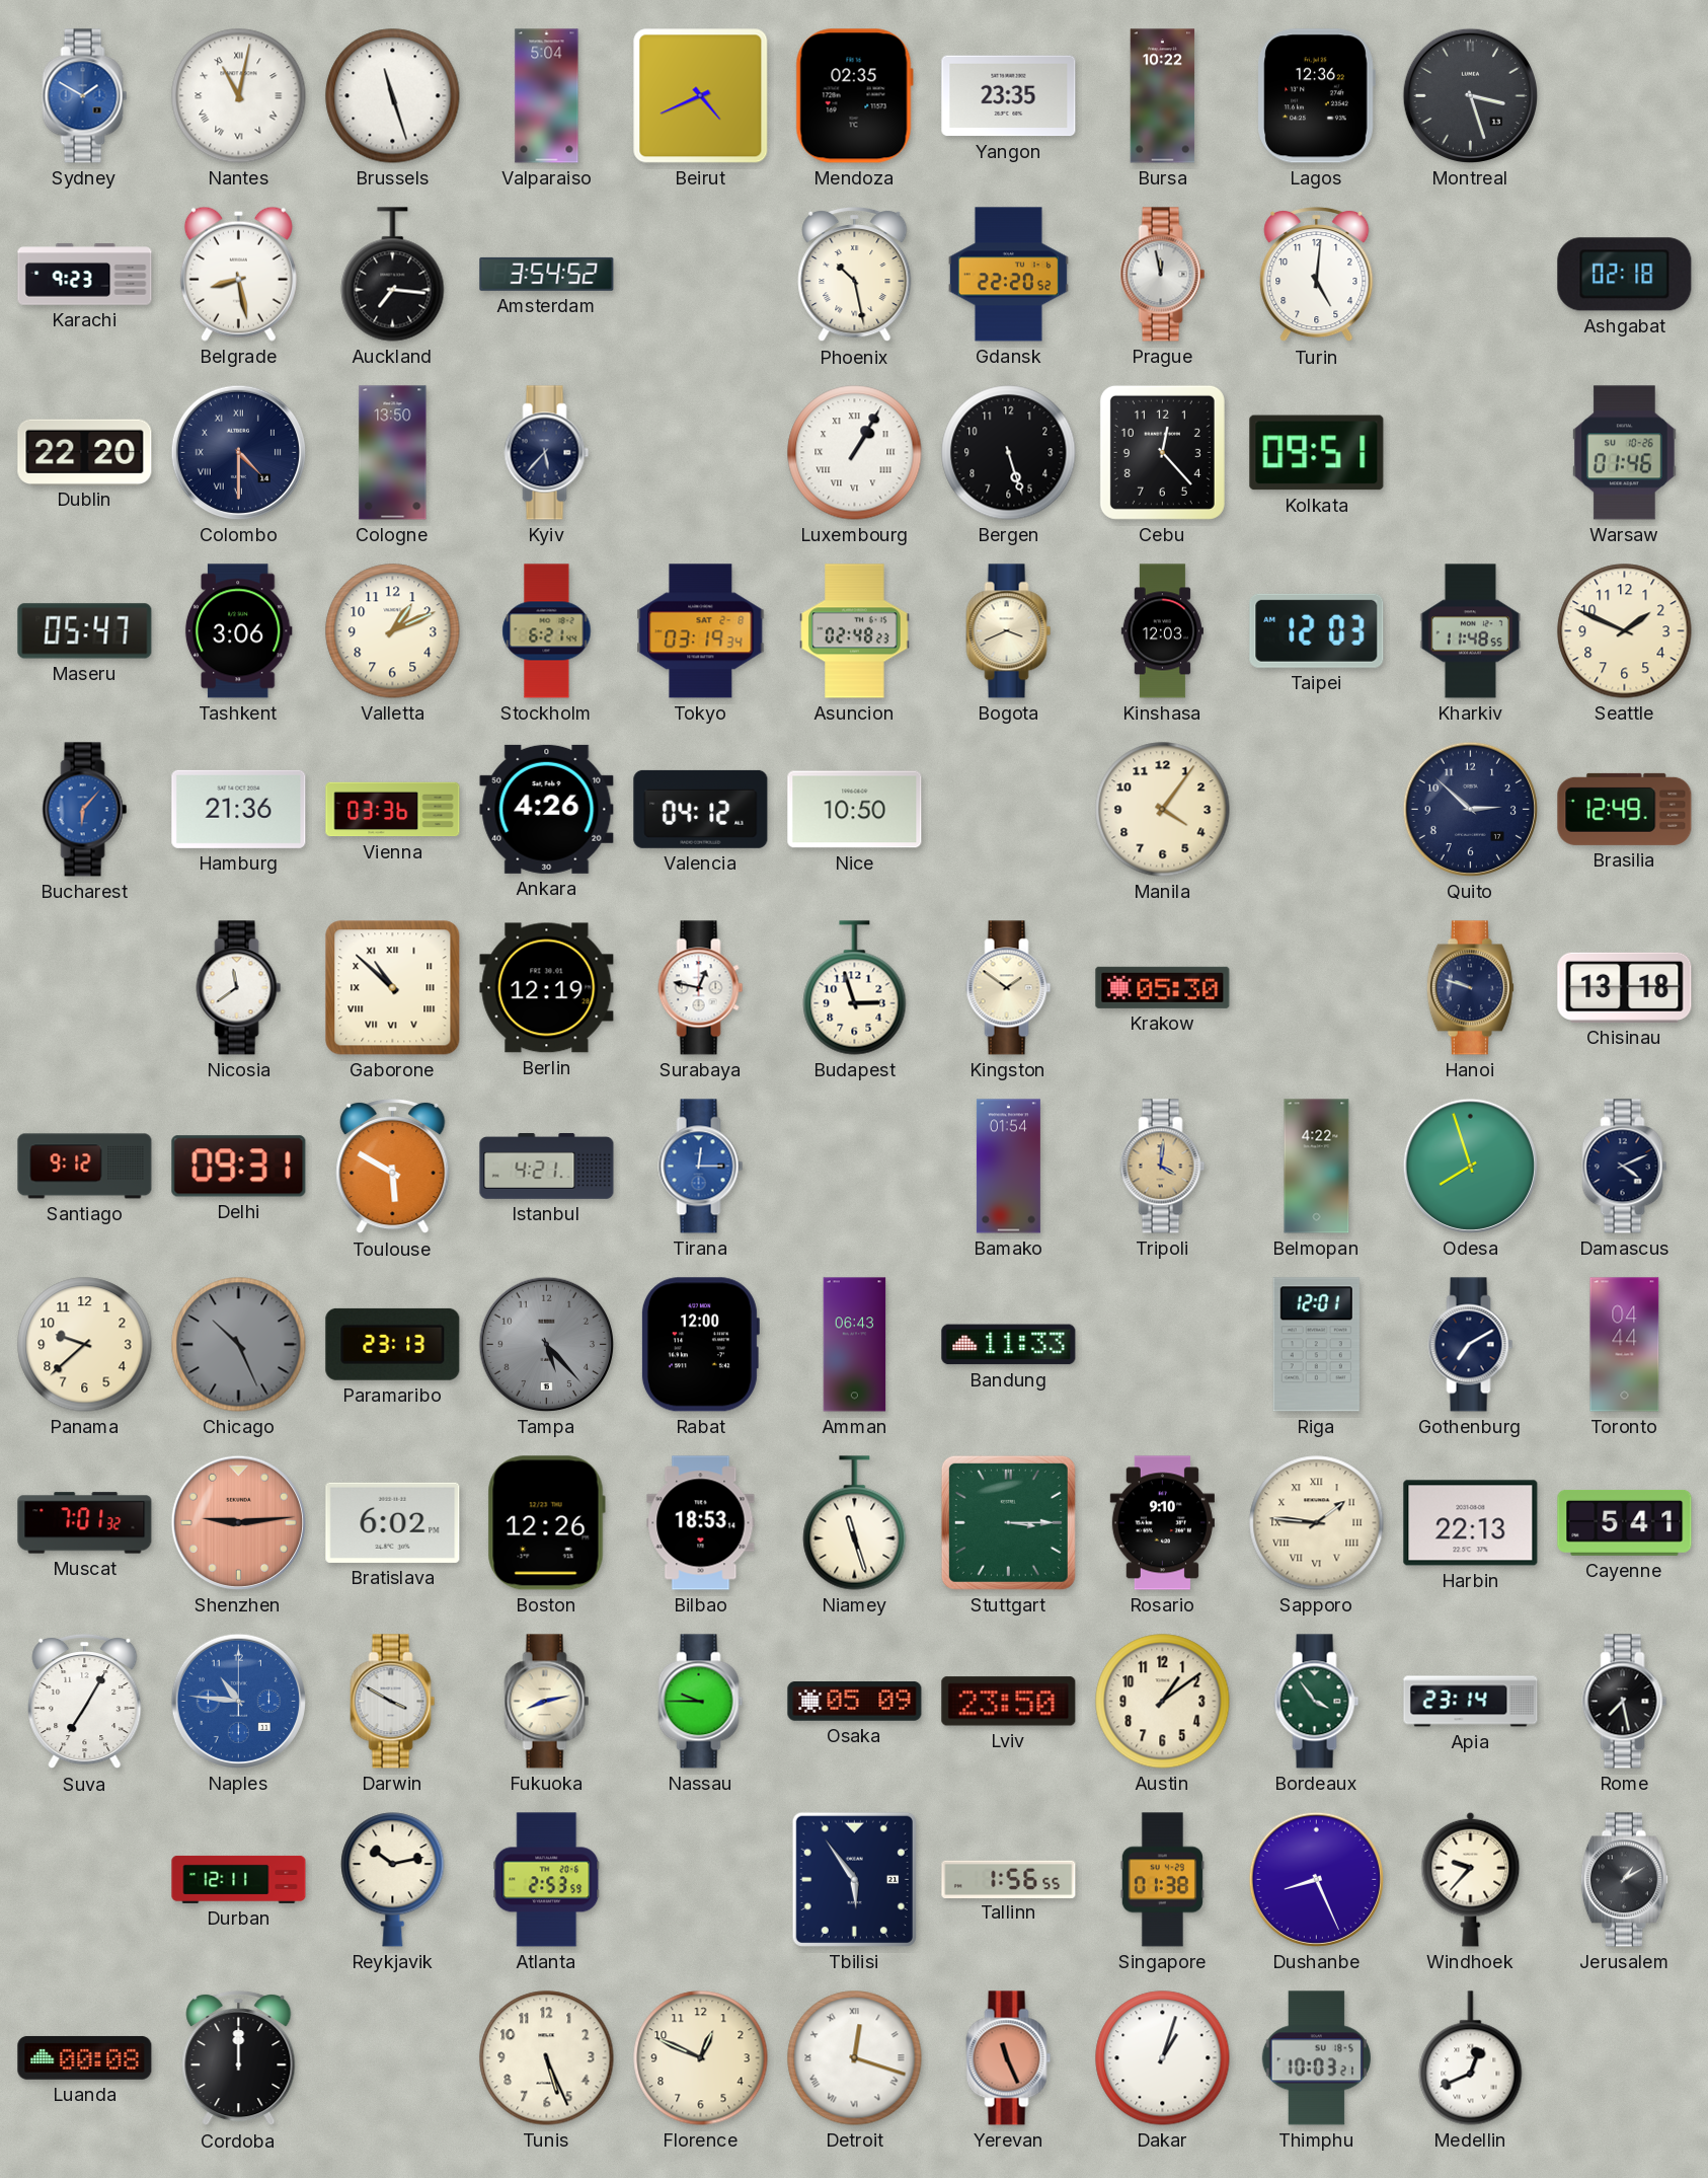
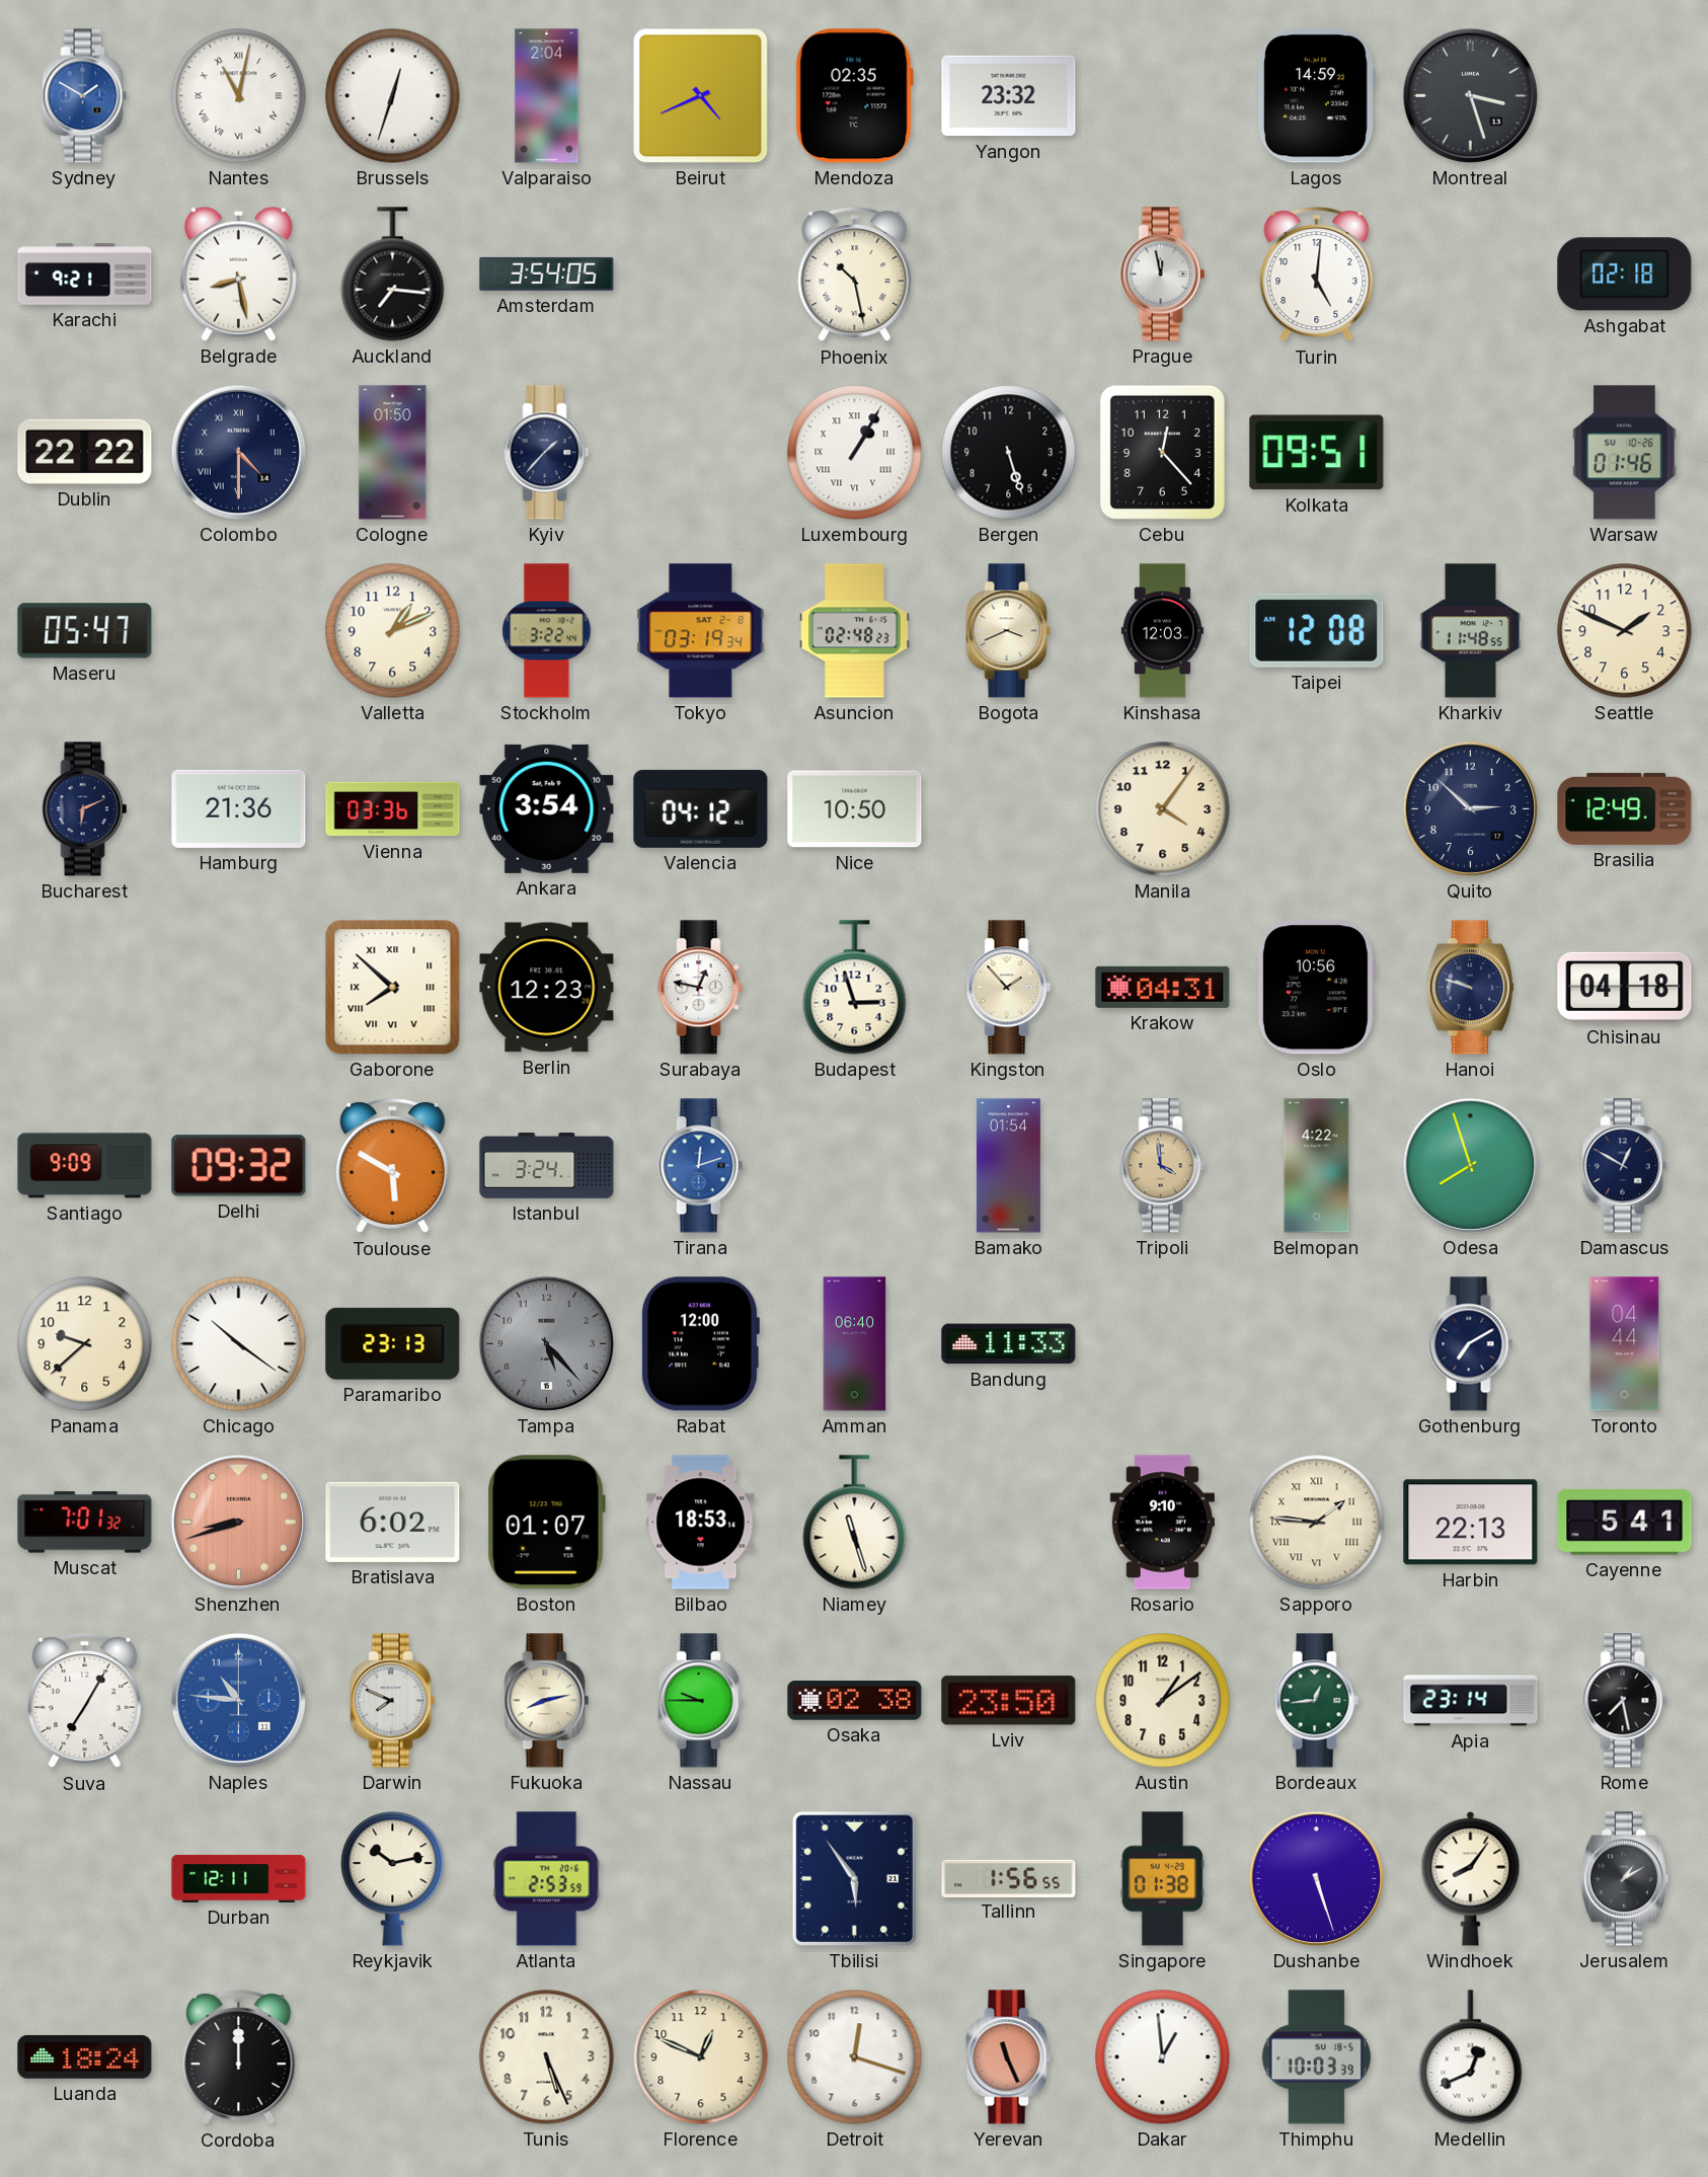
Brussels: 11:27 -> 12:33 (393, 96)
Valparaiso: 5:04 -> 2:04 (547, 96)
Yangon: 23:35 -> 23:32 (1009, 96)
Bursa: 10:22 -> none (1163, 96)
Lagos: 12:36 -> 14:59 (1316, 96)
Karachi: 9:23 -> 9:21 (85, 275)
Amsterdam: 3:54:52 -> 3:54:05 (547, 274)
Gdansk: 22:20 -> none (1008, 275)
Dublin: 22:20 -> 22:22 (85, 452)
Cologne: 13:50 -> 01:50 (393, 453)
Kyiv: 5:37 -> 1:37 (547, 453)
Tashkent: 3:06 -> none (238, 631)
Stockholm: 6:21 -> 3:22 (547, 631)
Taipei: 12:03 -> 12:08 (1317, 630)
Bucharest: 6:07 -> 6:11 (85, 809)
Bucharest dial: blue -> navy (85, 809)
Ankara: 4:26 -> 3:54 (547, 808)
Nicosia: 11:39 -> none (239, 988)
Gaborone: 10:52 -> 7:52 (393, 988)
Berlin: 12:19 -> 12:23 (547, 988)
Kingston: 1:51 -> 1:53 (1009, 988)
Krakow: 05:30 -> 04:31 (1163, 987)
Oslo: none -> 10:56 (1316, 988)
Chisinau: 13:18 -> 04:18 (1625, 987)
Santiago: 9:12 -> 9:09 (85, 1166)
Delhi: 09:31 -> 09:32 (239, 1166)
Istanbul: 4:21 -> 3:24 (547, 1166)
Tirana: 12:15 -> 12:12 (701, 1166)
Tripoli: 4:01 -> 3:59 (1163, 1166)
Damascus: 4:11 -> 12:50 (1625, 1166)
Chicago: 10:26 -> 10:21 (239, 1344)
Chicago dial: grey -> white (239, 1344)
Amman: 06:43 -> 06:40 (855, 1344)
Riga: 12:01 -> none (1316, 1345)
Shenzhen: 9:14 -> 8:42 (238, 1522)
Boston: 12:26 -> 01:07 (546, 1523)
Stuttgart: 3:15 -> none (1008, 1522)
Darwin: 3:50 -> 7:49 (393, 1701)
Osaka: 05:09 -> 02:38 (855, 1701)
Bordeaux: 3:54 -> 12:44 (1317, 1701)
Dushanbe: 8:26 -> 5:27 (1316, 1878)
Windhoek: 9:37 -> 8:06 (1471, 1878)
Luanda: 00:08 -> 18:24 (85, 2056)
Detroit numerals: Roman -> Arabic (855, 2057)
Dakar: 1:03 -> 12:59 (1163, 2057)
Thimphu: 10:03:21 -> 10:03:39 (1316, 2057)
